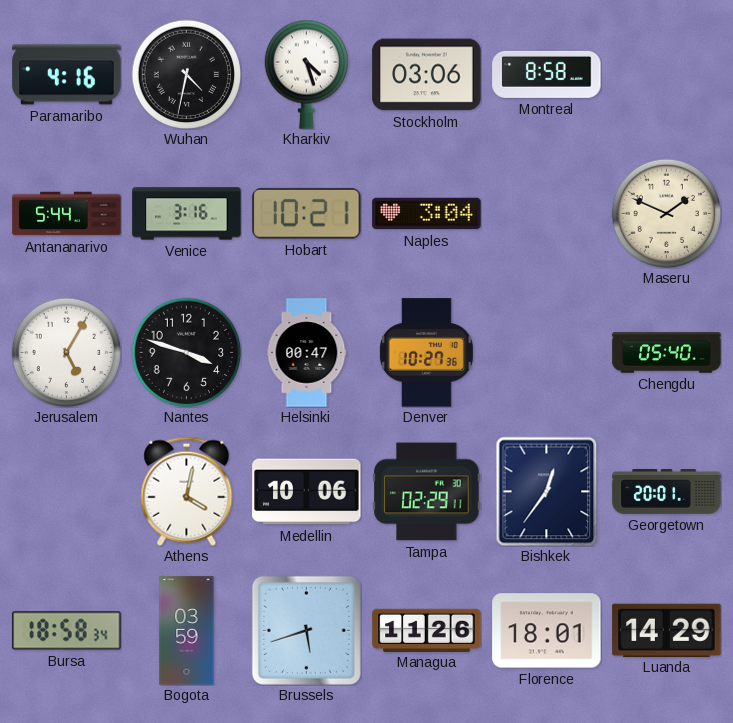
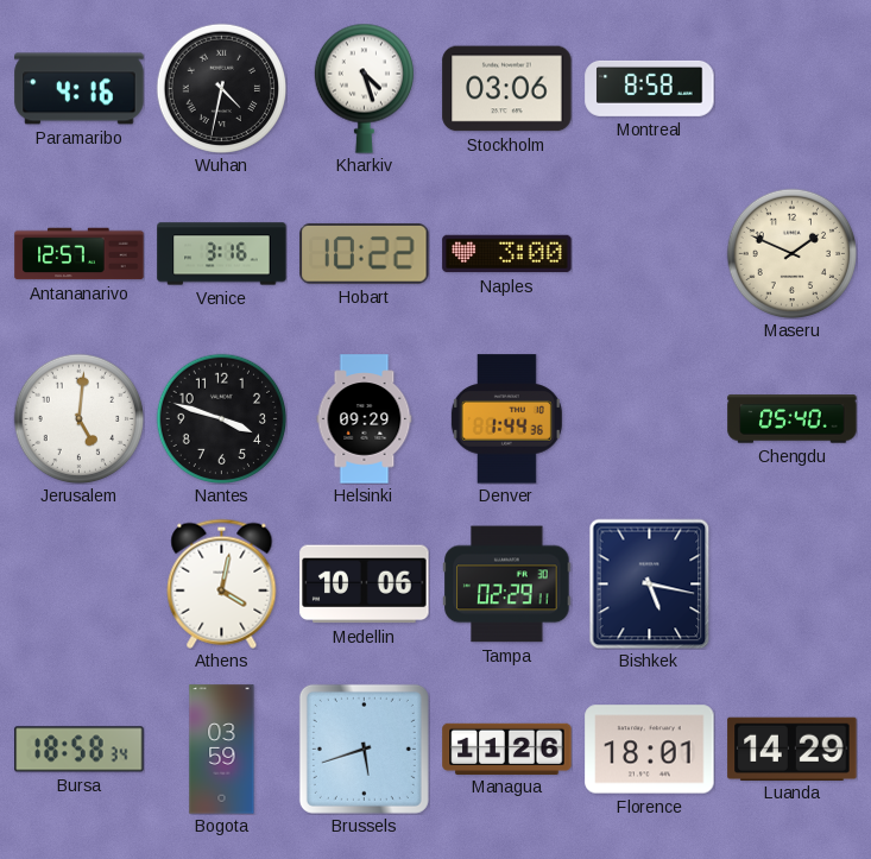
Antananarivo: 5:44 -> 12:57 (80, 254)
Hobart: 10:21 -> 10:22 (365, 253)
Naples: 3:04 -> 3:00 (507, 254)
Jerusalem: 5:05 -> 5:01 (78, 418)
Helsinki: 00:47 -> 09:29 (365, 419)
Denver: 10:27 -> 1:44 (506, 419)
Bishkek: 12:36 -> 5:17 (650, 583)
Georgetown: 20:01 -> none (667, 492)
